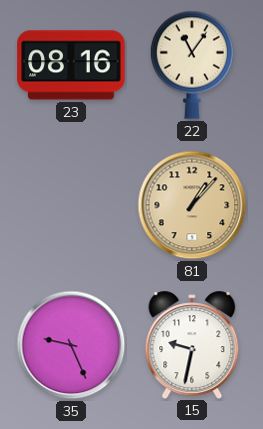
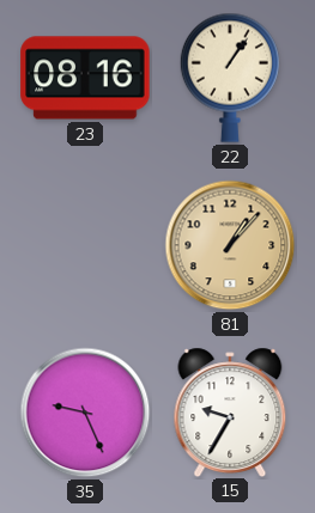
22: 11:06 -> 1:06 (230, 78)
15: 9:32 -> 9:35 (230, 411)
